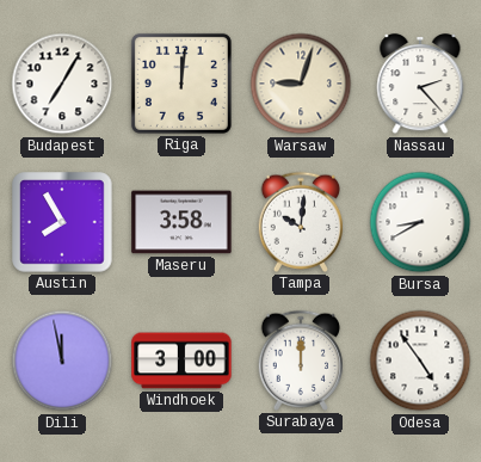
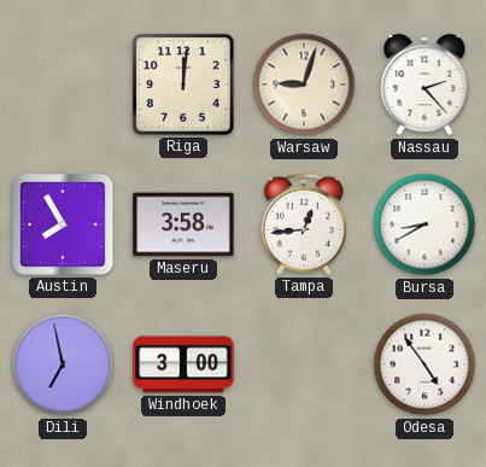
Budapest: 7:05 -> none (62, 84)
Tampa: 10:01 -> 12:44 (304, 224)
Dili: 11:58 -> 6:58 (63, 364)
Surabaya: 12:00 -> none (301, 361)
